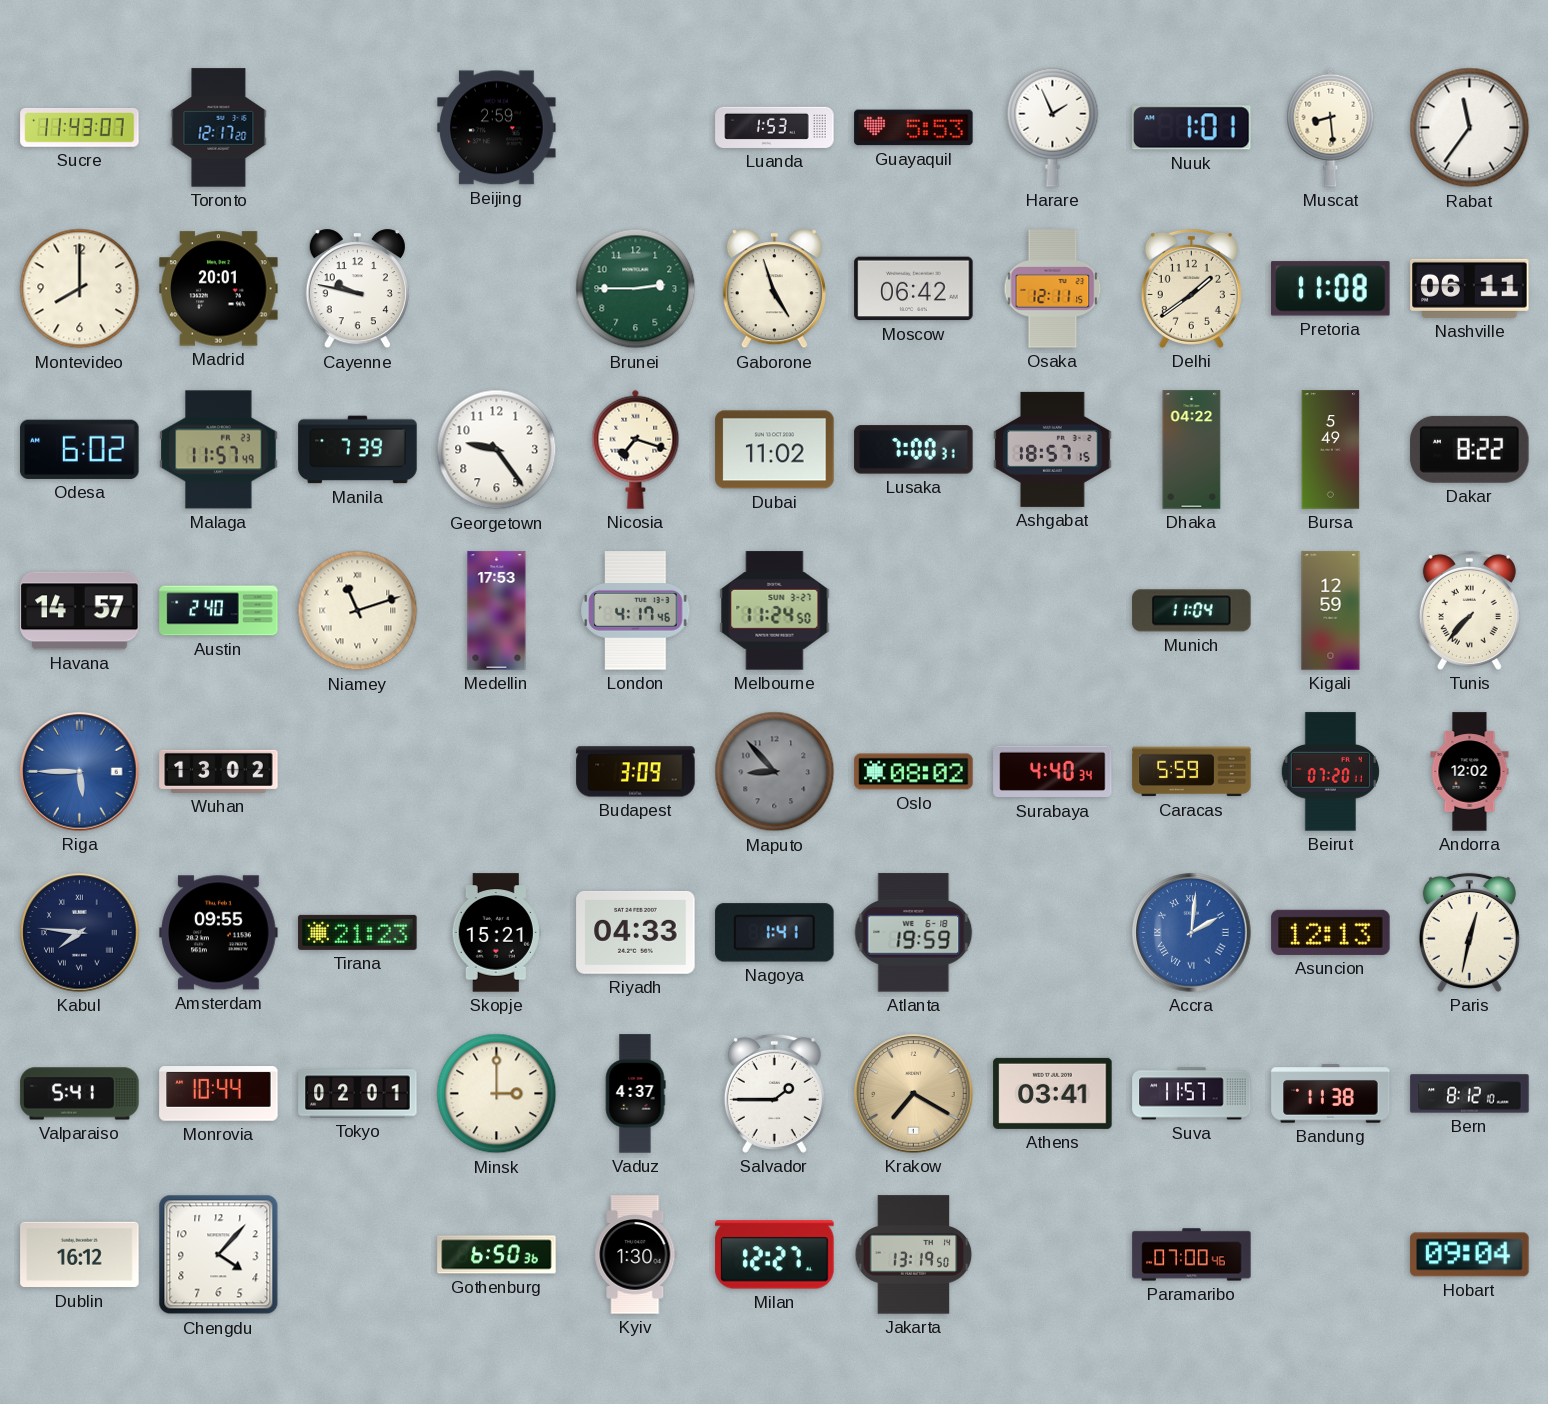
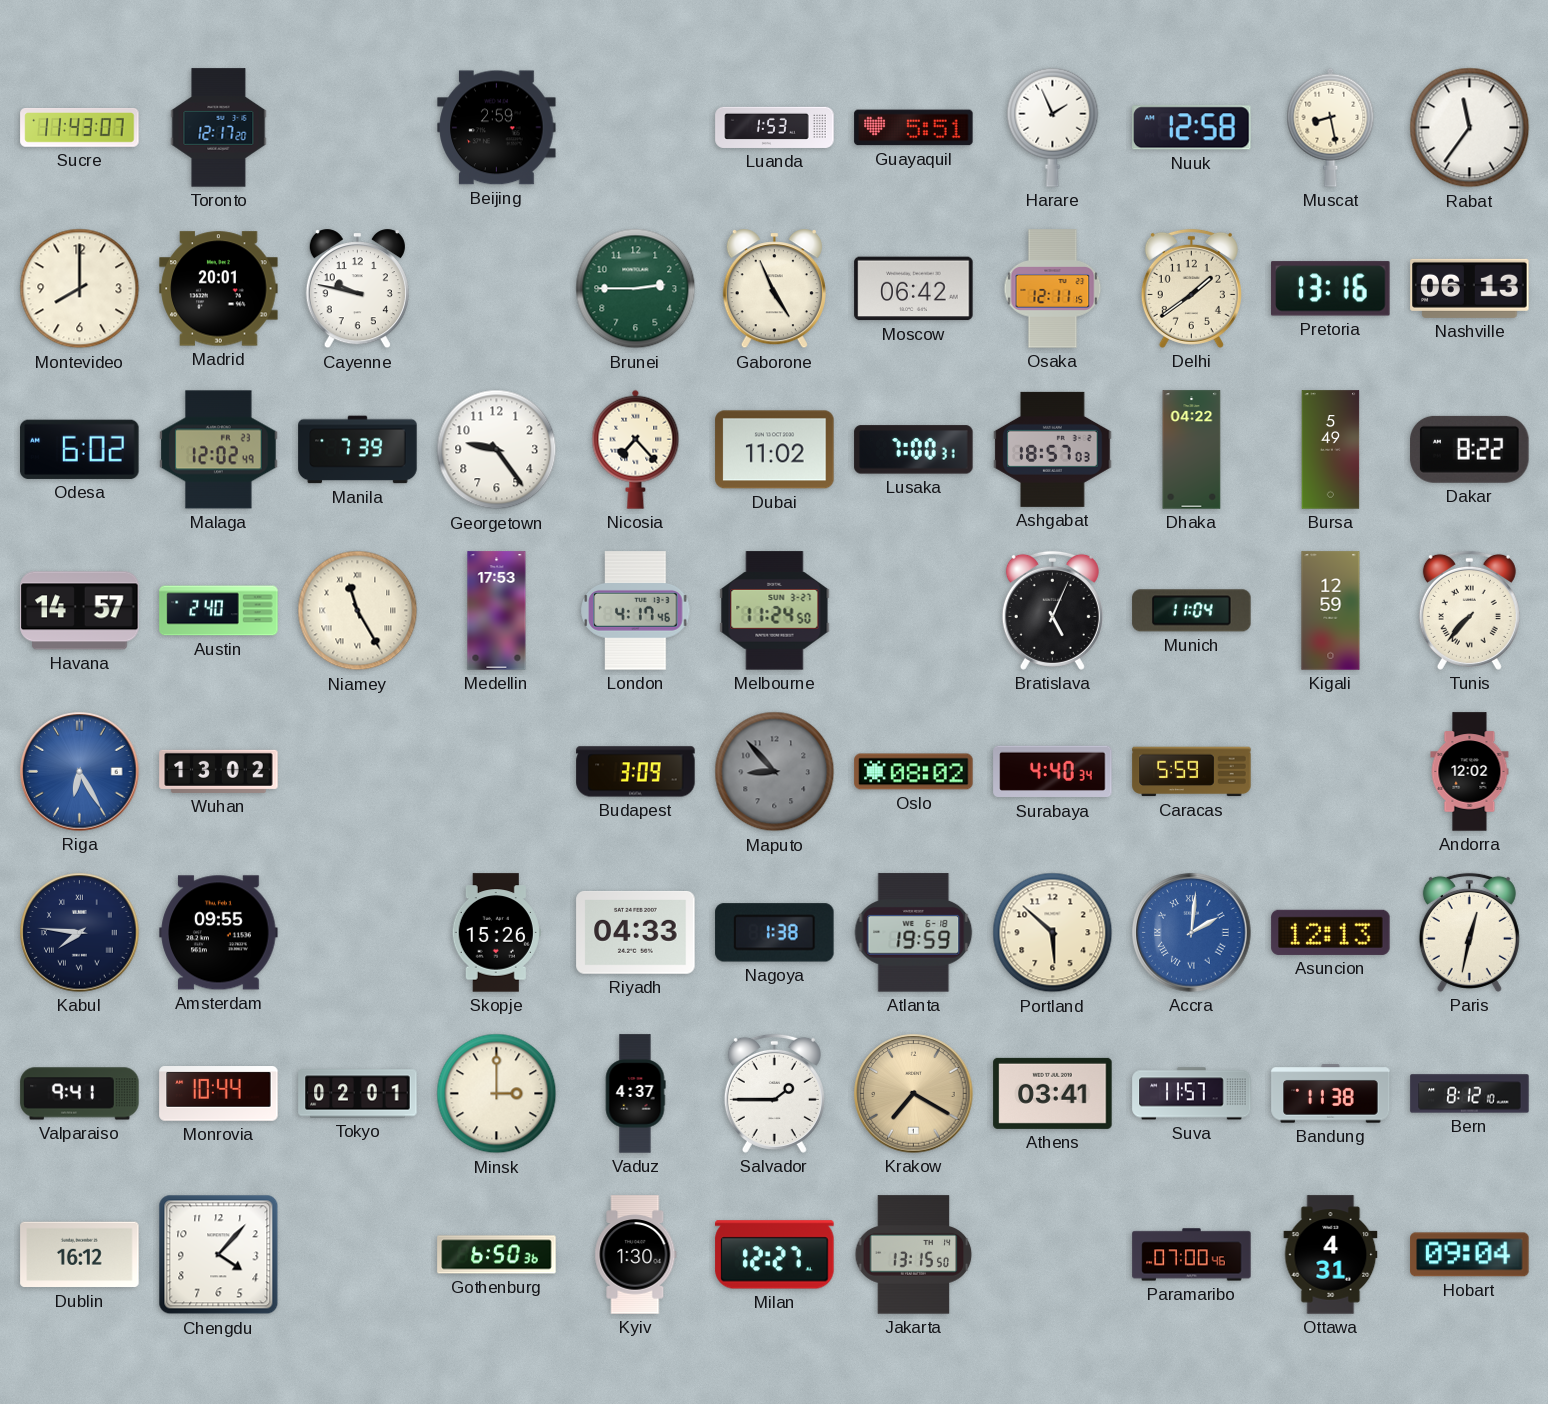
Guayaquil: 5:53 -> 5:51 (914, 128)
Nuuk: 1:01 -> 12:58 (1192, 128)
Muscat: 8:29 -> 8:28 (1331, 127)
Gaborone: 4:57 -> 4:56 (774, 289)
Pretoria: 11:08 -> 13:16 (1331, 289)
Nashville: 06:11 -> 06:13 (1470, 288)
Malaga: 11:57 -> 12:02 (219, 450)
Nicosia: 7:18 -> 7:23 (636, 449)
Ashgabat: 18:57:15 -> 18:57:03 (1053, 449)
Niamey: 11:12 -> 11:25 (358, 611)
Bratislava: none -> 5:04 (1052, 610)
Riga: 5:45 -> 6:25 (80, 772)
Beirut: 07:20 -> none (1330, 772)
Tirana: 21:23 -> none (358, 932)
Skopje: 15:21 -> 15:26 (496, 933)
Nagoya: 1:41 -> 1:38 (775, 933)
Portland: none -> 5:52 (1053, 933)
Valparaiso: 5:41 -> 9:41 (80, 1094)
Jakarta: 13:19 -> 13:15 (914, 1255)
Ottawa: none -> 4:31 (1331, 1255)
